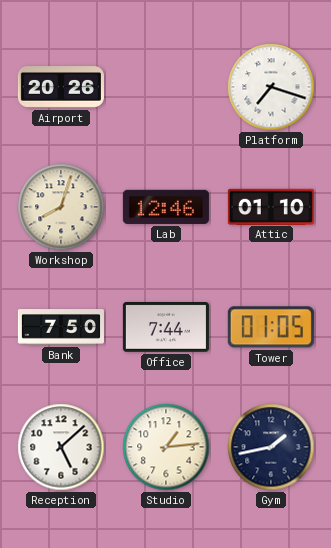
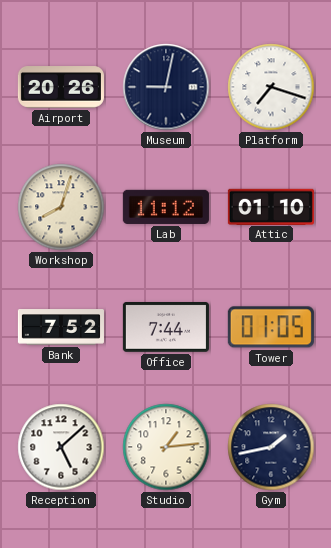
Museum: none -> 9:02 (166, 87)
Lab: 12:46 -> 11:12 (166, 207)
Bank: 7:50 -> 7:52 (61, 327)
